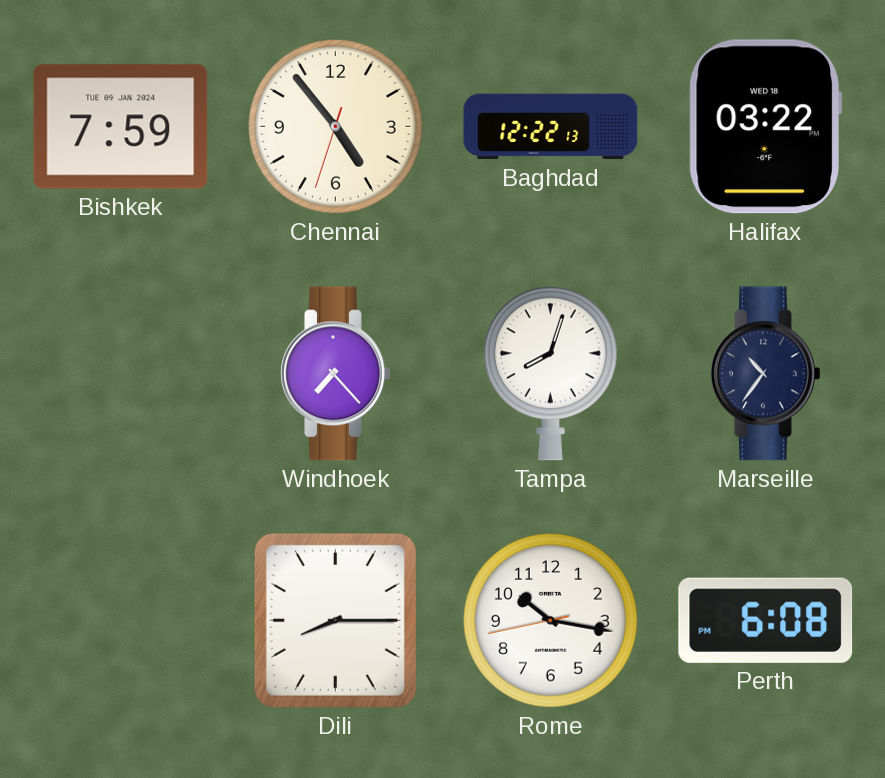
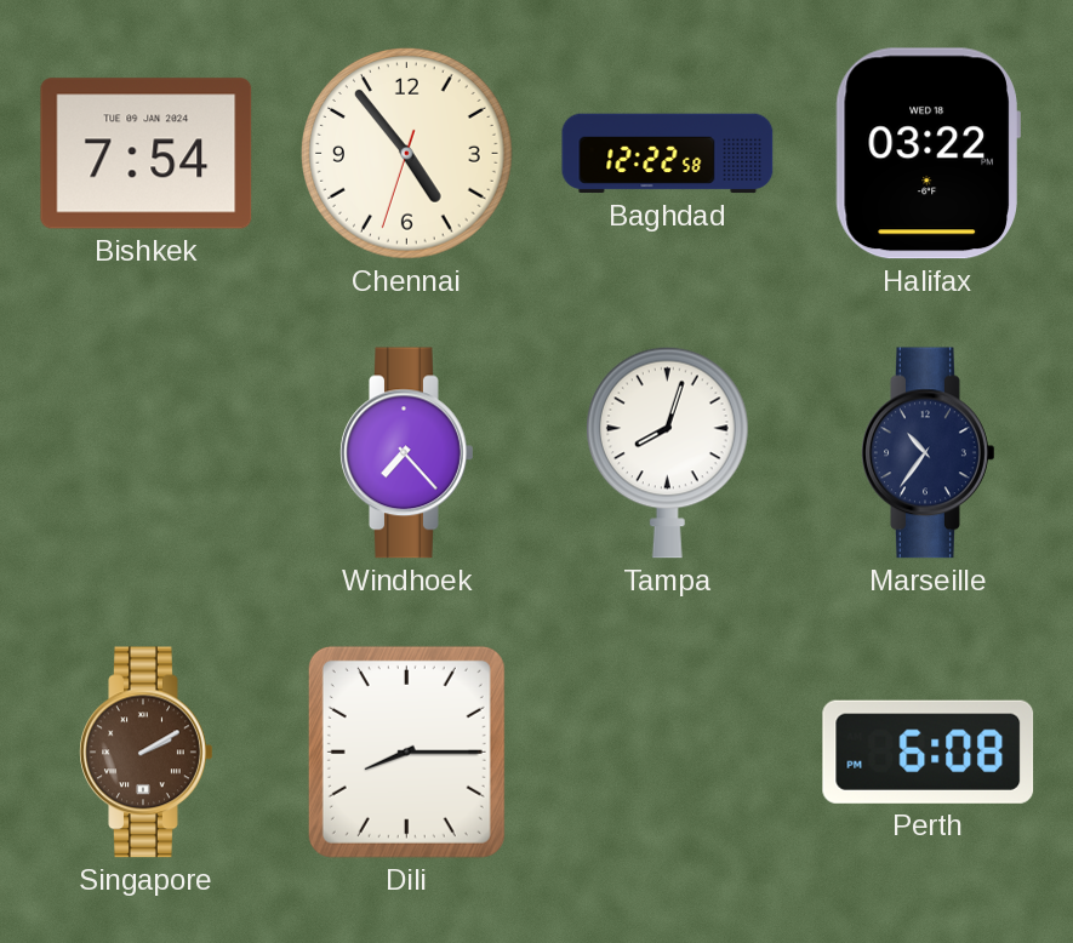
Bishkek: 7:59 -> 7:54 (147, 154)
Baghdad: 12:22:13 -> 12:22:58 (668, 154)
Singapore: none -> 2:10 (147, 753)
Rome: 10:16 -> none (551, 621)
